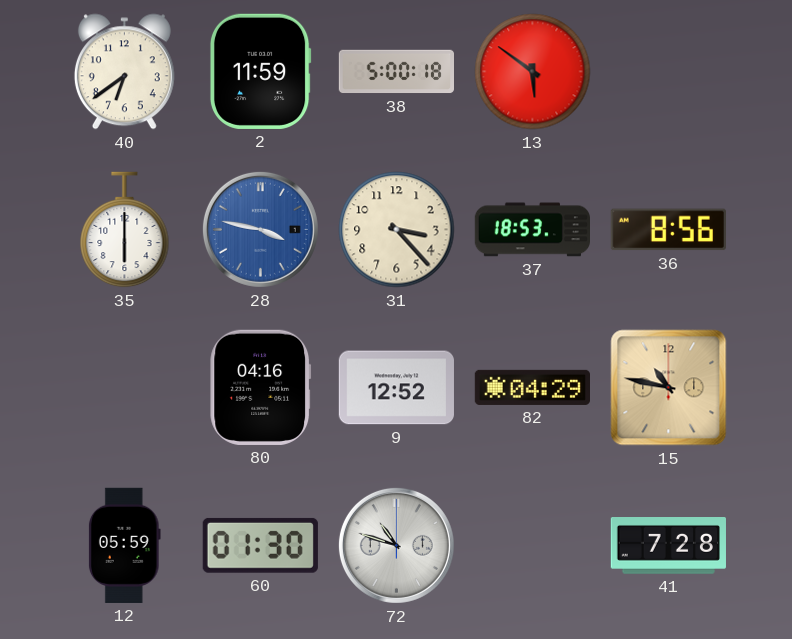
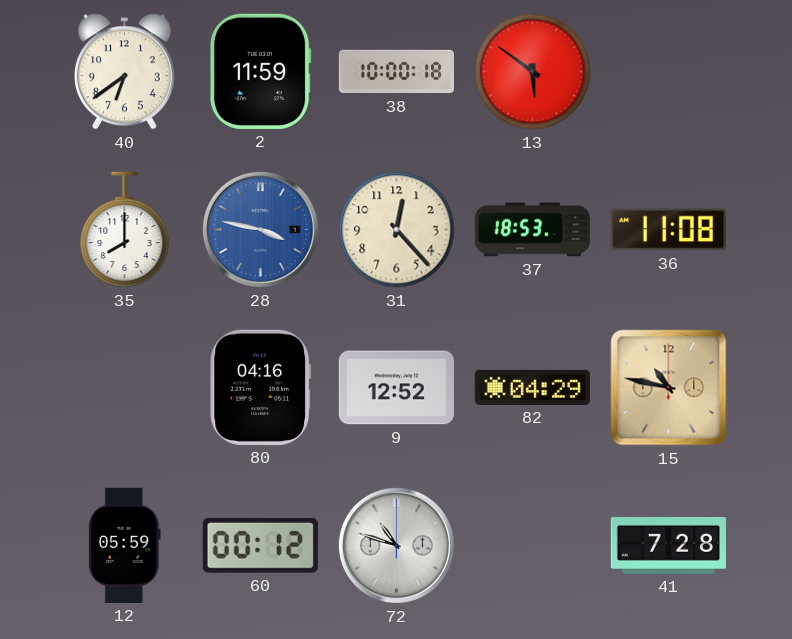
38: 5:00 -> 10:00 (396, 72)
35: 6:00 -> 8:00 (125, 230)
31: 3:23 -> 12:23 (397, 230)
36: 8:56 -> 11:08 (668, 230)
60: 01:30 -> 00:12 (260, 545)
